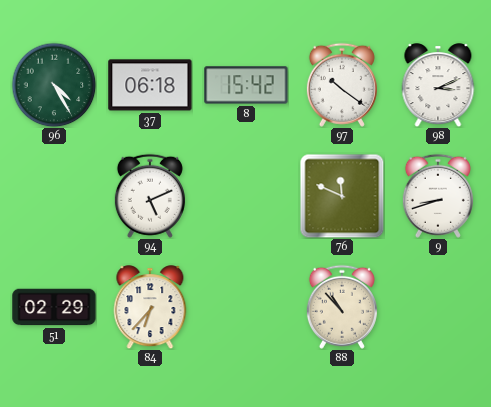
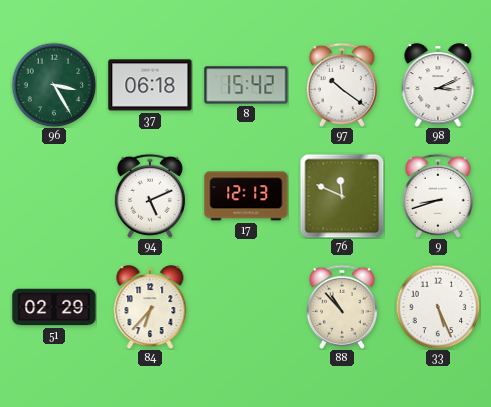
96: 4:25 -> 3:25 (54, 85)
17: none -> 12:13 (246, 196)
33: none -> 5:26 (438, 307)
